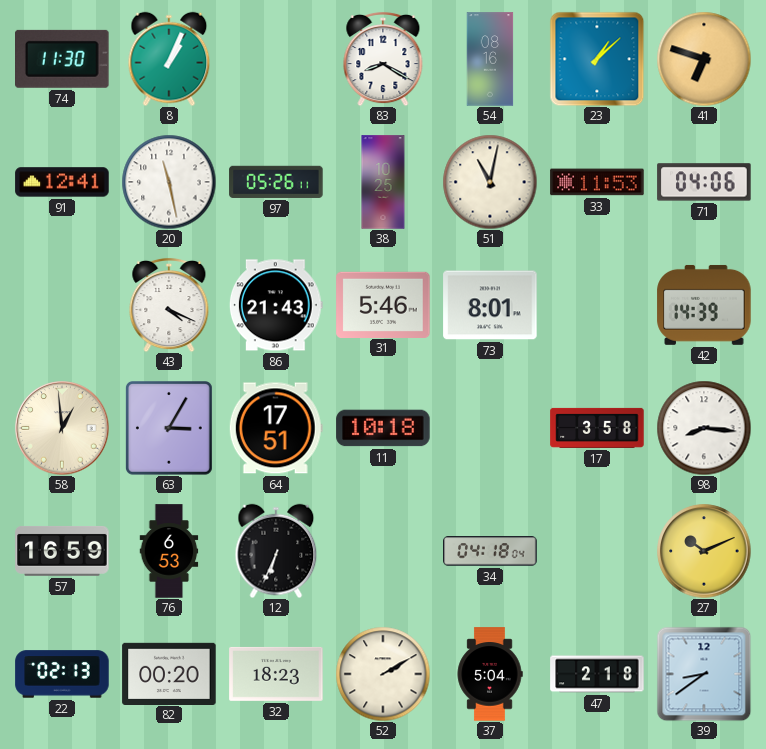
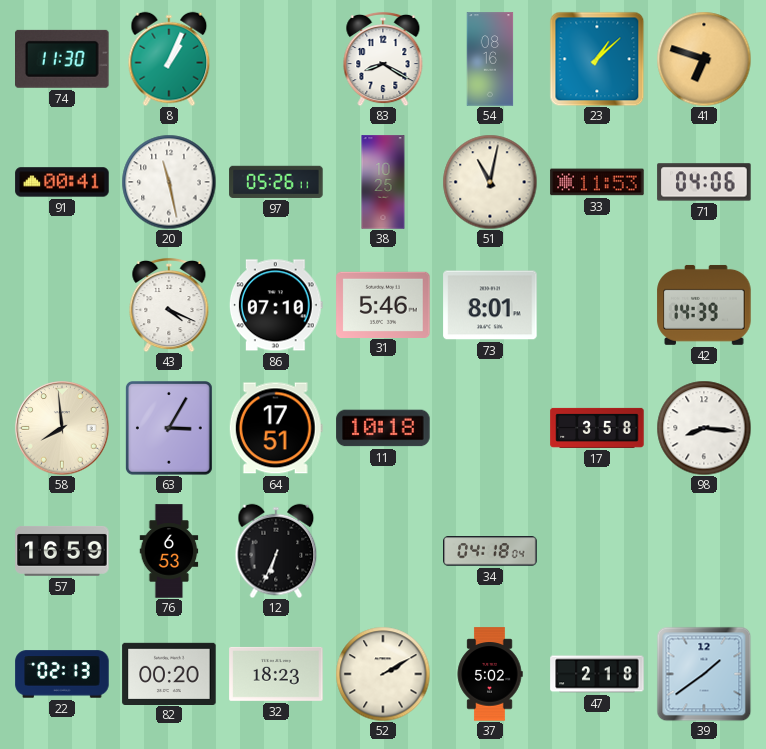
91: 12:41 -> 00:41 (62, 182)
86: 21:43 -> 07:10 (276, 305)
58: 12:59 -> 7:59 (62, 428)
27: 10:11 -> none (704, 551)
37: 5:04 -> 5:02 (490, 674)
39: 8:39 -> 1:39 (704, 674)
